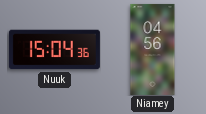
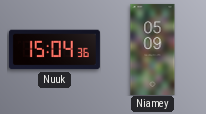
Niamey: 04:56 -> 05:09 (153, 49)
